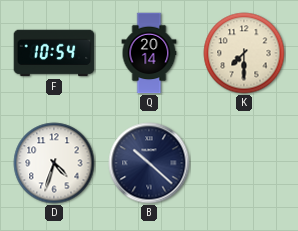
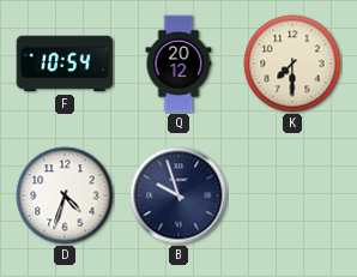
Q: 20:14 -> 20:12 (179, 64)
B: 10:22 -> 9:57 (179, 195)
